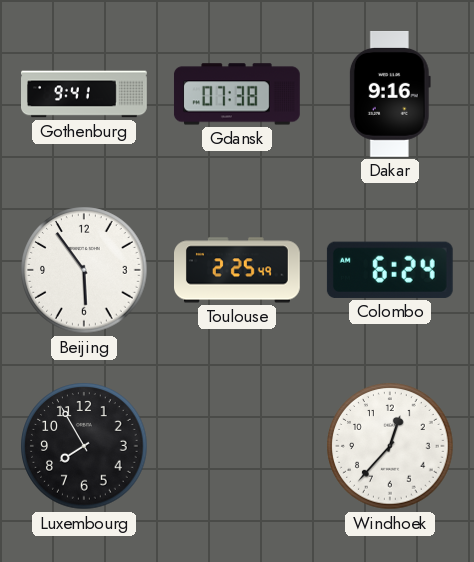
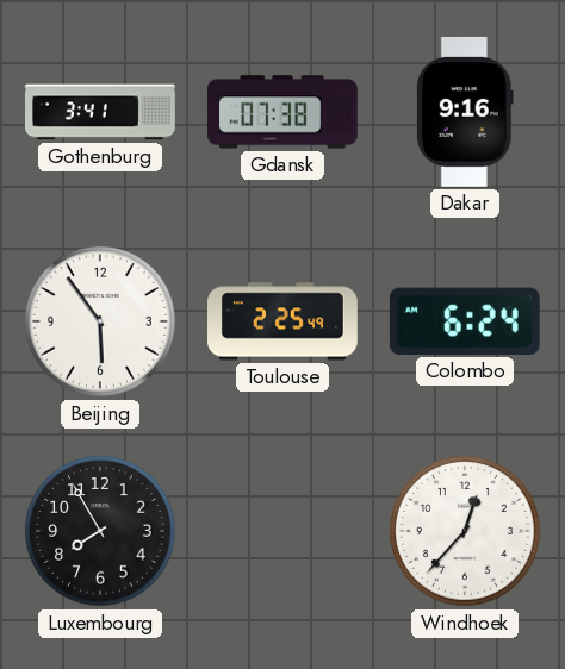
Gothenburg: 9:41 -> 3:41 (101, 112)
